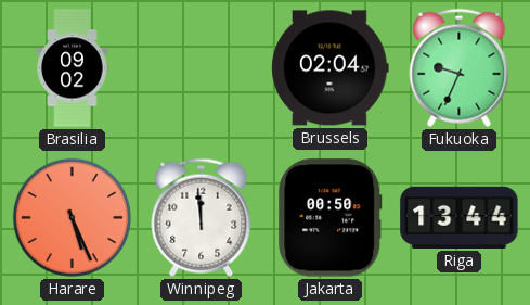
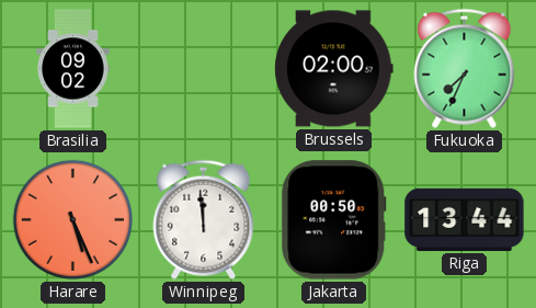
Brussels: 02:04 -> 02:00 (334, 69)
Fukuoka: 9:34 -> 7:34 (465, 68)
